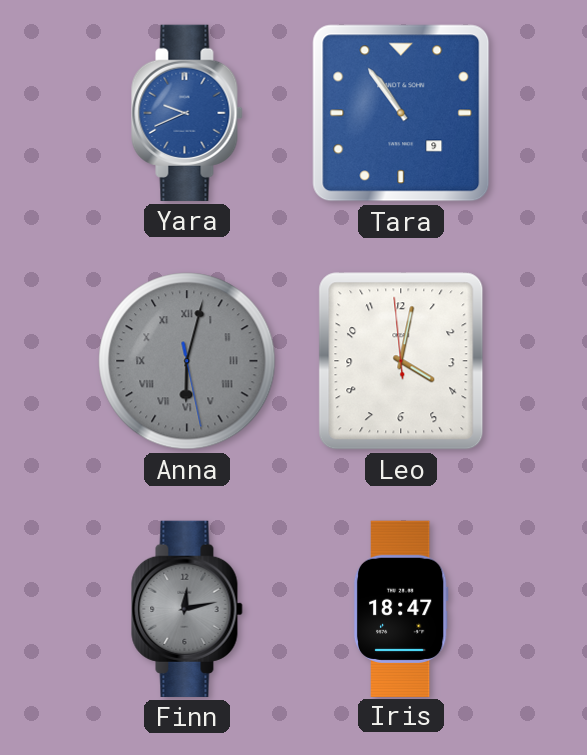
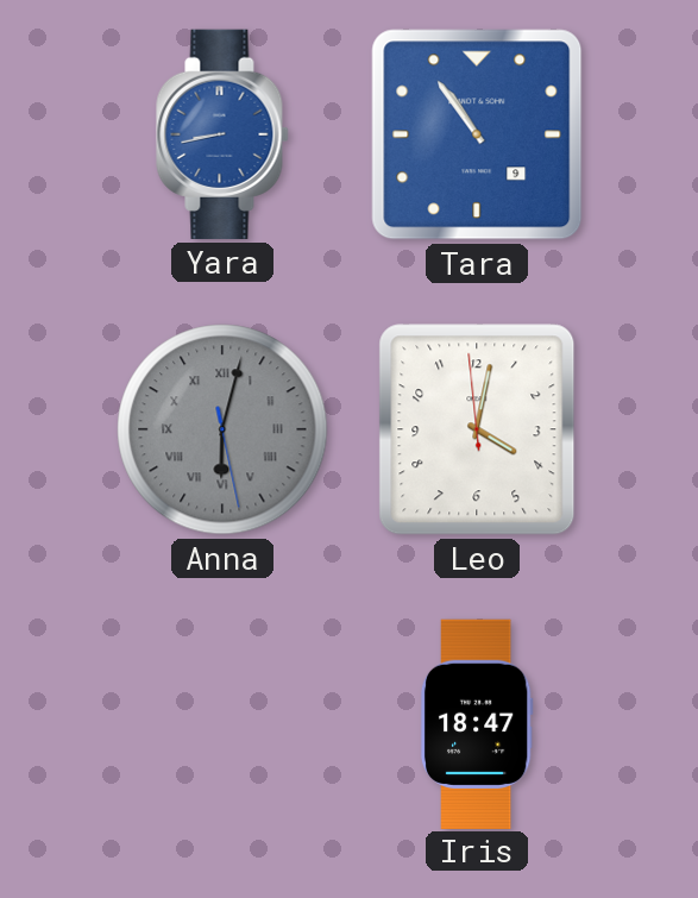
Yara: 9:41 -> 8:43 (222, 134)
Finn: 12:13 -> none (187, 609)
